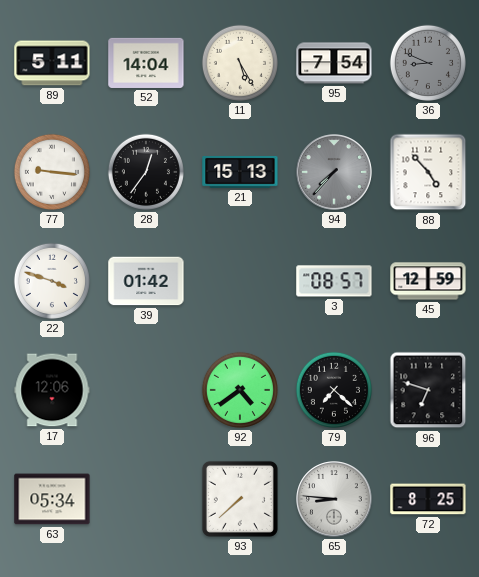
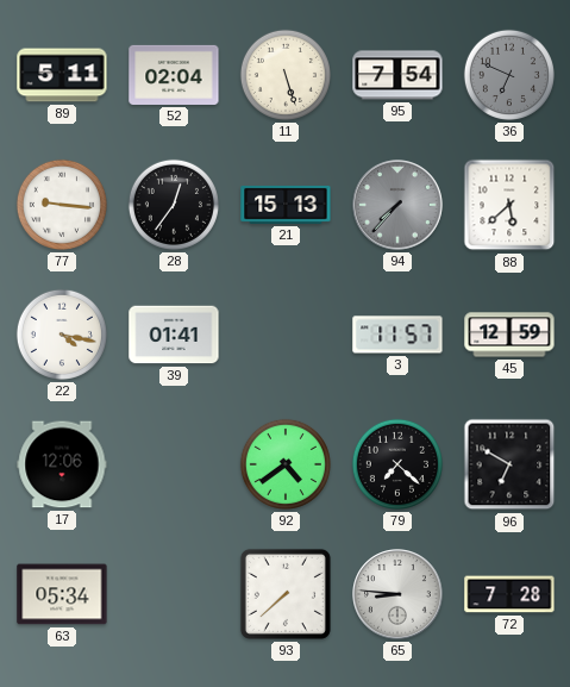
52: 14:04 -> 02:04 (174, 75)
11: 5:25 -> 5:27 (286, 75)
36: 8:49 -> 6:49 (509, 75)
88: 4:53 -> 5:38 (509, 205)
22: 3:48 -> 4:17 (62, 335)
39: 01:42 -> 01:41 (174, 335)
3: 08:57 -> 11:57 (397, 335)
96: 6:48 -> 6:50 (509, 464)
72: 8:25 -> 7:28 (509, 594)
